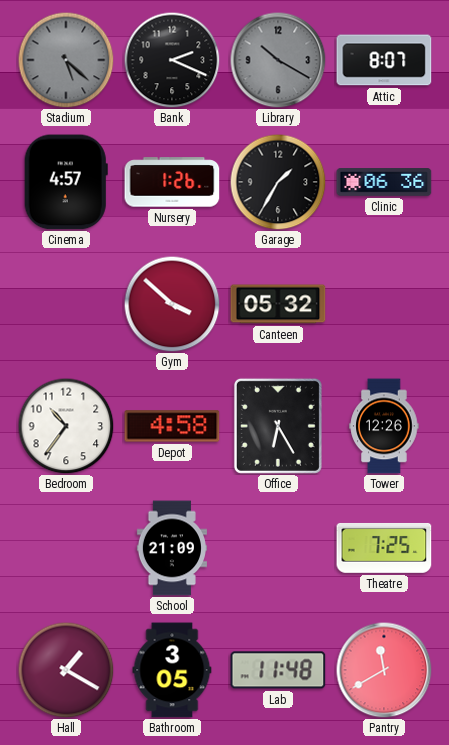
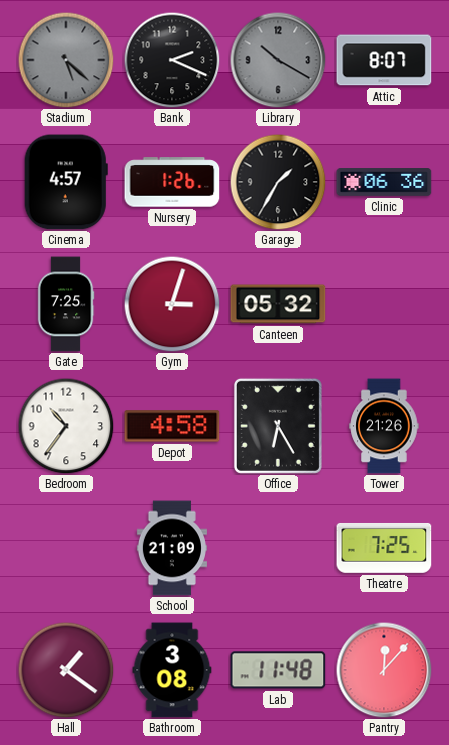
Gate: none -> 7:25 (66, 304)
Gym: 3:52 -> 3:03 (172, 304)
Tower: 12:26 -> 21:26 (384, 426)
Hall: 1:20 -> 1:21 (66, 670)
Bathroom: 3:05 -> 3:08 (172, 670)
Pantry: 11:40 -> 12:07 (384, 670)
